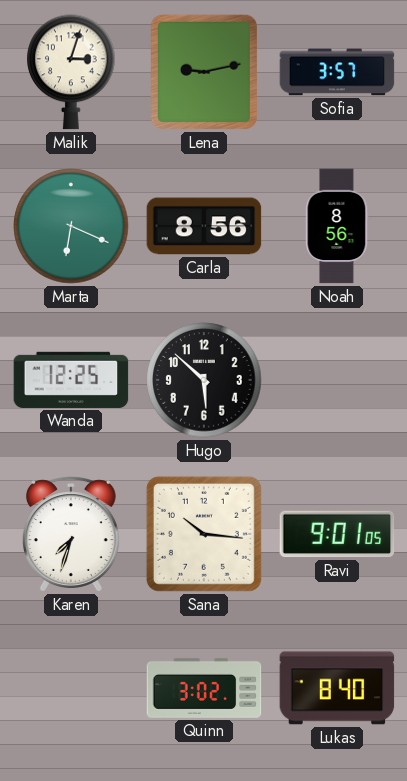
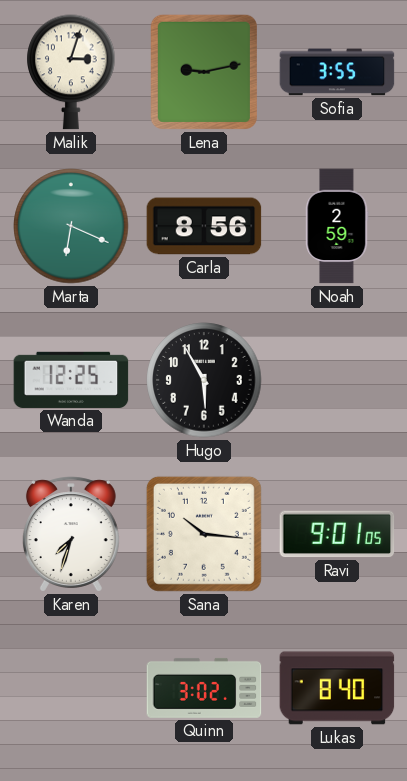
Sofia: 3:57 -> 3:55 (337, 72)
Noah: 8:56 -> 2:59 (337, 226)
Hugo: 5:52 -> 5:55 (204, 380)
